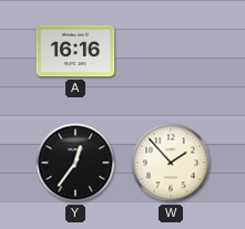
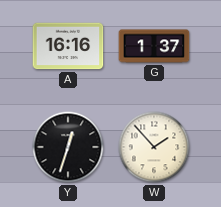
G: none -> 1:37 (154, 46)
Y: 12:36 -> 12:33 (68, 147)
